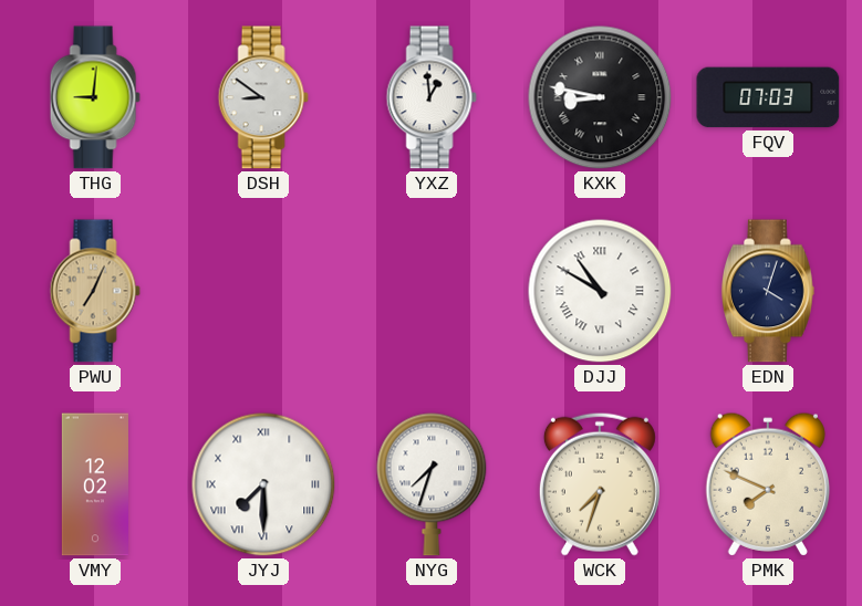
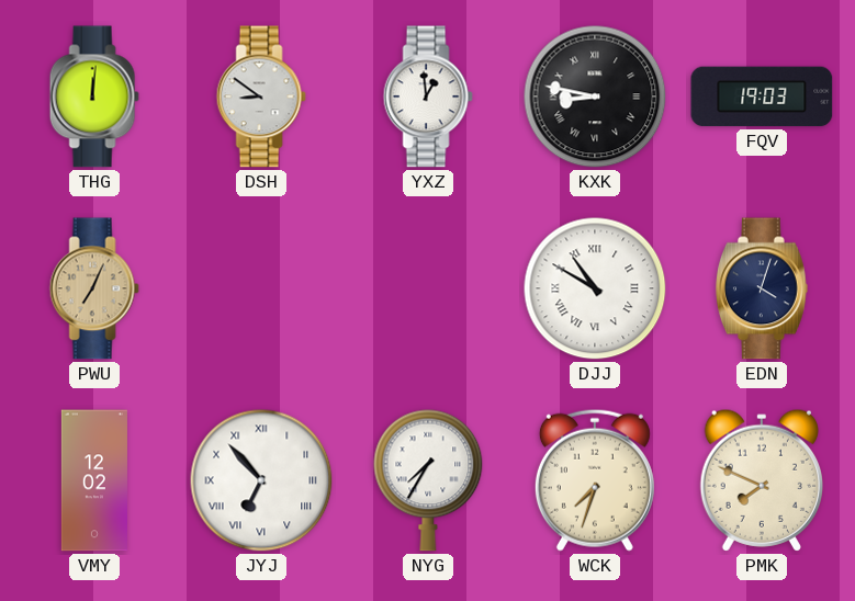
THG: 9:01 -> 12:01 (94, 97)
FQV: 07:03 -> 19:03 (762, 97)
JYJ: 7:30 -> 6:53 (261, 480)
NYG: 7:33 -> 7:35 (428, 480)
